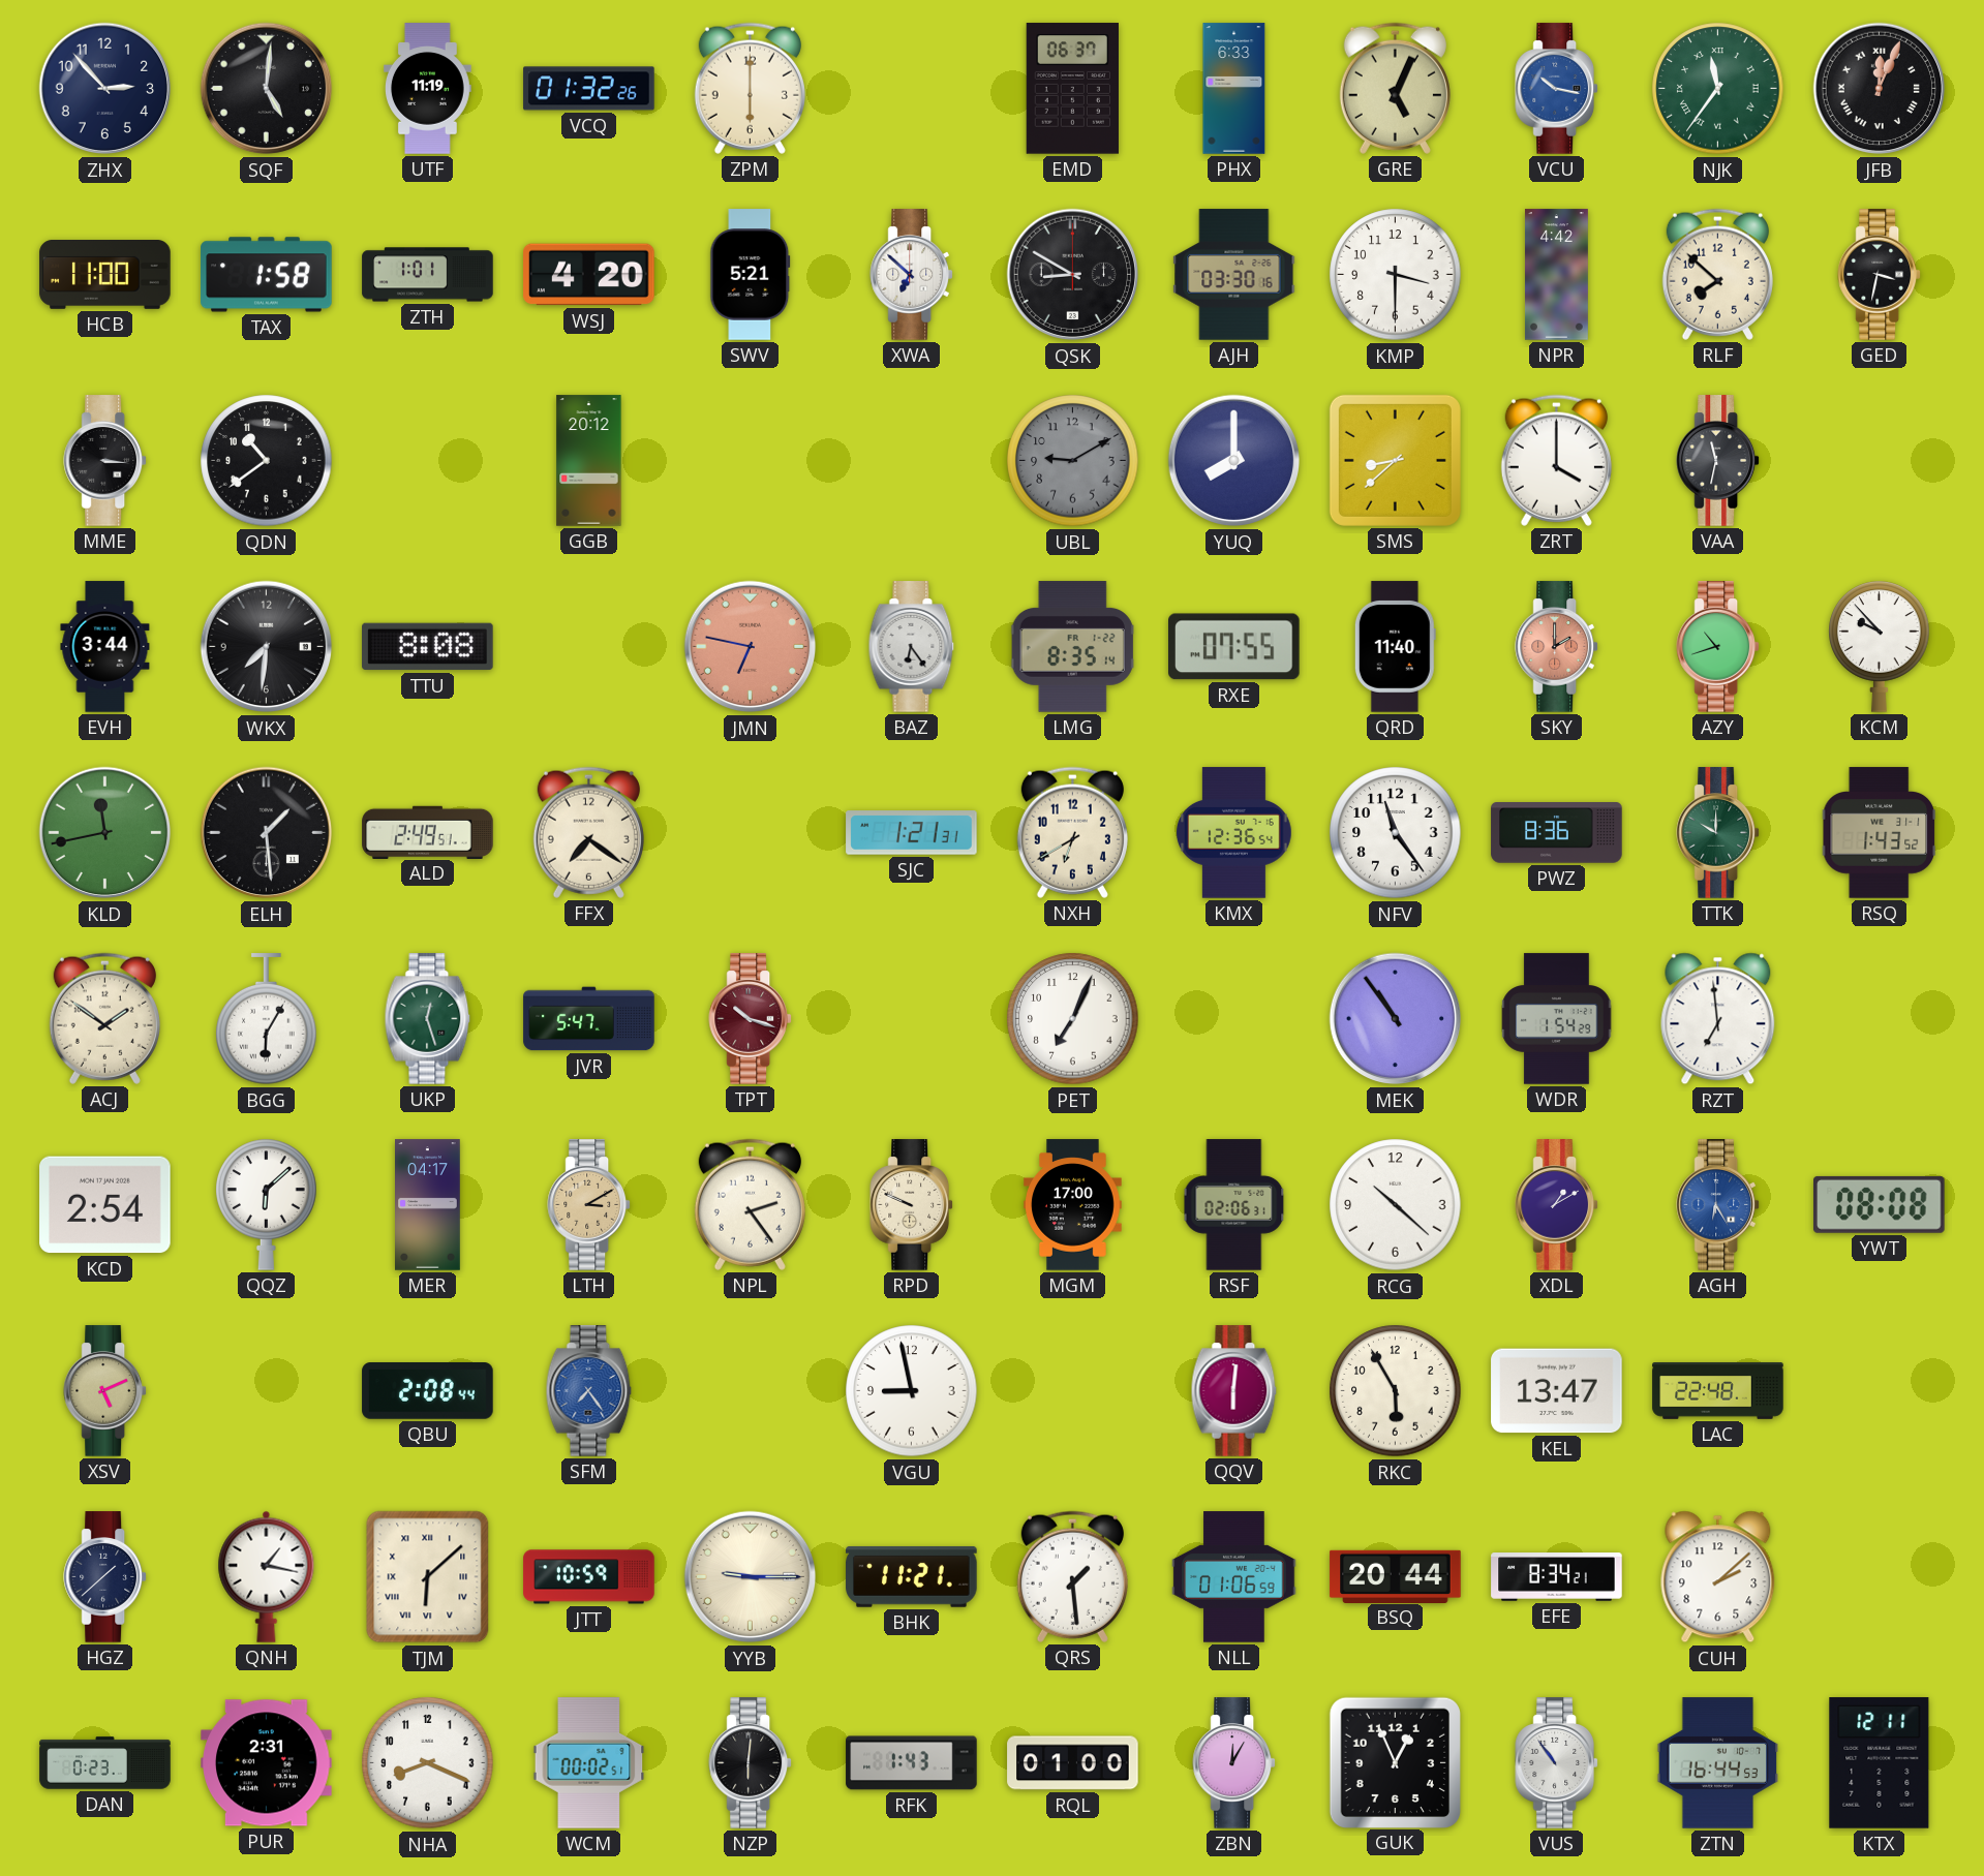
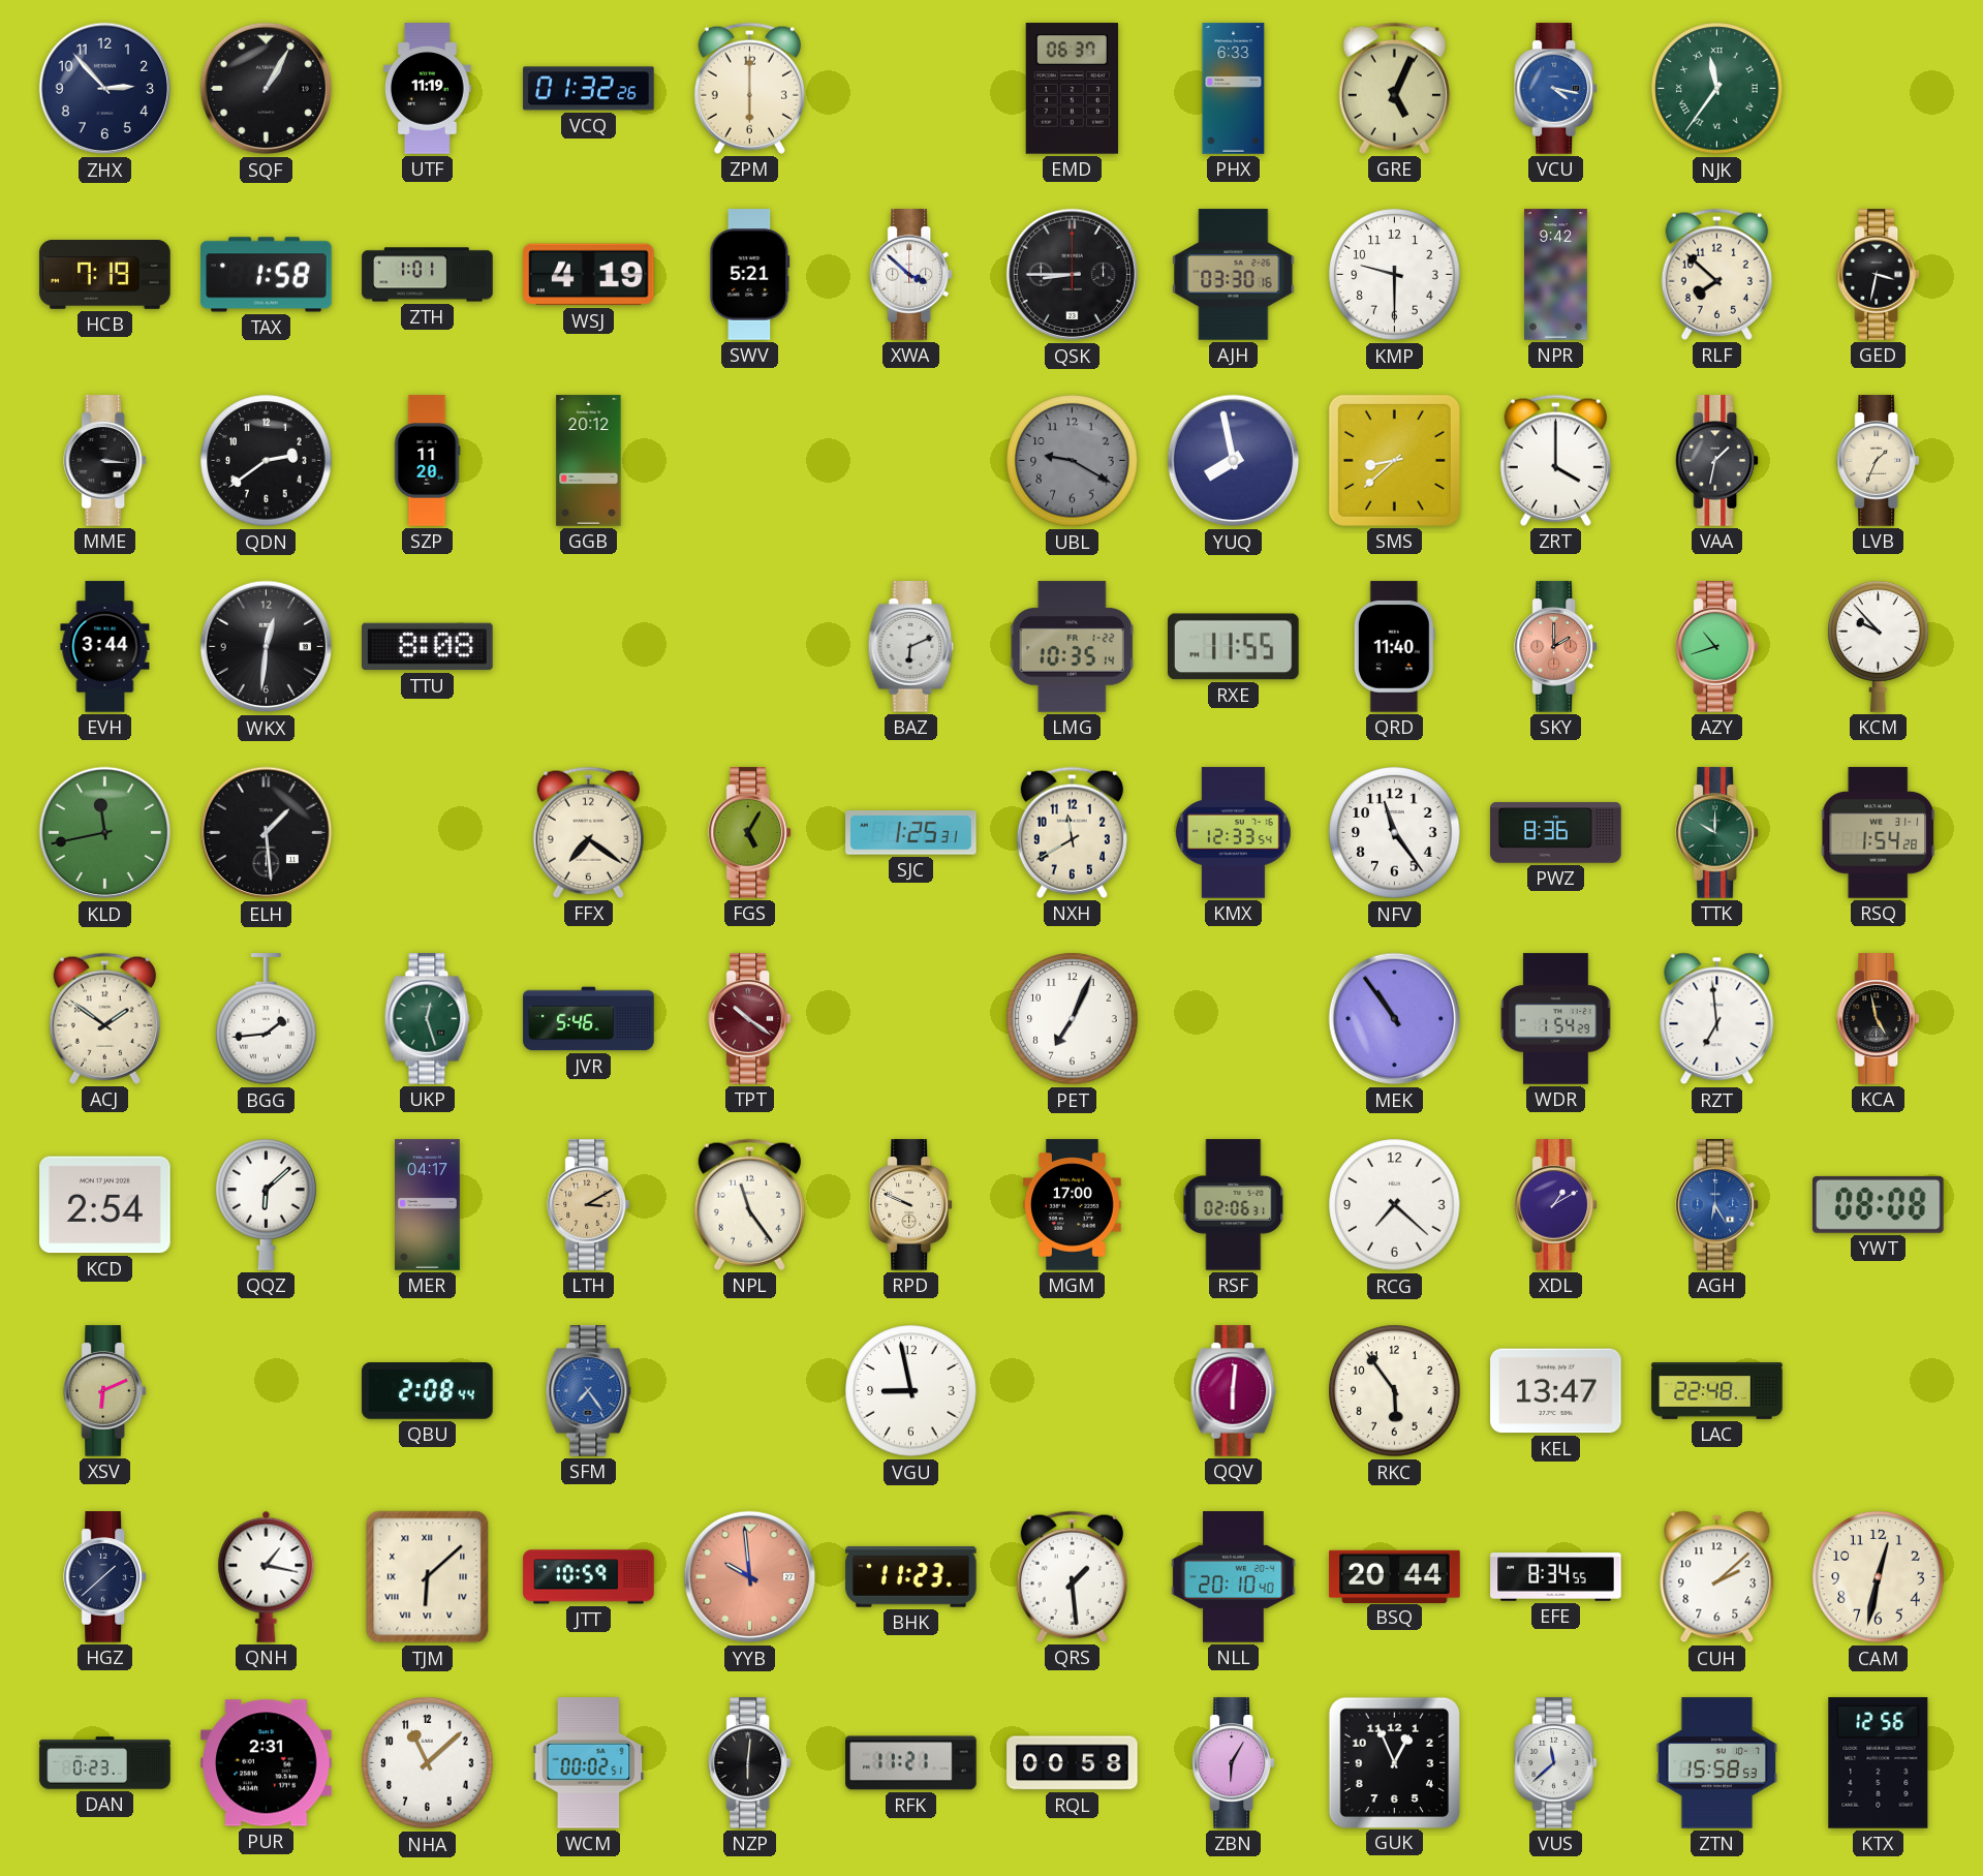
SQF: 5:01 -> 1:05 (267, 89)
VCU: 10:17 -> 4:17 (1556, 89)
JFB: 12:04 -> none (1880, 89)
HCB: 11:00 -> 7:19 (105, 275)
WSJ: 4:20 -> 4:19 (589, 275)
XWA: 6:52 -> 3:52 (911, 275)
QSK: 8:50 -> 8:45 (1073, 275)
KMP: 3:30 -> 9:30 (1395, 275)
NPR: 4:42 -> 9:42 (1555, 275)
QDN: 10:39 -> 2:39 (267, 461)
SZP: none -> 11:20 (427, 461)
UBL: 9:10 -> 9:20 (1073, 461)
YUQ: 8:00 -> 7:58 (1234, 461)
VAA: 11:32 -> 1:32 (1717, 461)
LVB: none -> 1:34 (1879, 461)
WKX: 7:31 -> 12:31 (267, 647)
JMN: 6:47 -> none (751, 647)
BAZ: 6:24 -> 6:11 (911, 647)
LMG: 8:35 -> 10:35 (1073, 647)
RXE: 07:55 -> 11:55 (1234, 647)
ALD: 2:49 -> none (428, 832)
FGS: none -> 5:05 (750, 833)
SJC: 1:21 -> 1:25 (911, 833)
NXH: 6:40 -> 11:40 (1072, 832)
KMX: 12:36 -> 12:33 (1234, 833)
RSQ: 1:43 -> 1:54 (1878, 833)
BGG: 6:05 -> 1:44 (267, 1019)
JVR: 5:47 -> 5:46 (589, 1019)
TPT: 10:18 -> 10:21 (750, 1019)
KCA: none -> 4:58 (1879, 1019)
NPL: 2:24 -> 11:24 (749, 1204)
RCG: 10:22 -> 7:22 (1395, 1205)
XSV: 5:11 -> 6:11 (105, 1391)
RKC: 5:55 -> 5:54 (1395, 1391)
YYB: 9:15 -> 9:59 (750, 1577)
YYB dial: cream -> salmon (750, 1577)
BHK: 11:21 -> 11:23 (911, 1576)
NLL: 01:06 -> 20:10 (1234, 1577)
EFE: 8:34:21 -> 8:34:55 (1556, 1577)
CAM: none -> 12:32 (1879, 1577)
NHA: 8:19 -> 11:08 (428, 1763)
RFK: 1:43 -> 11:21 (911, 1763)
RQL: 01:00 -> 00:58 (1073, 1763)
ZBN: 12:05 -> 6:05 (1234, 1763)
VUS: 10:54 -> 11:38 (1556, 1763)
ZTN: 16:44 -> 15:58 (1717, 1763)
KTX: 12:11 -> 12:56 (1879, 1763)
